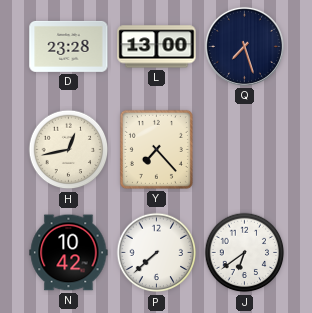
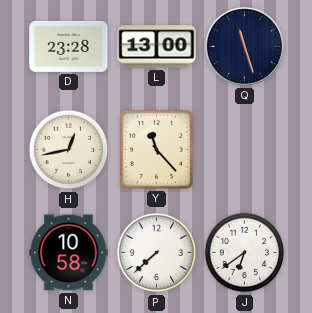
Q: 7:27 -> 11:27 (244, 46)
Y: 7:23 -> 11:23 (156, 149)
N: 10:42 -> 10:58 (69, 253)
